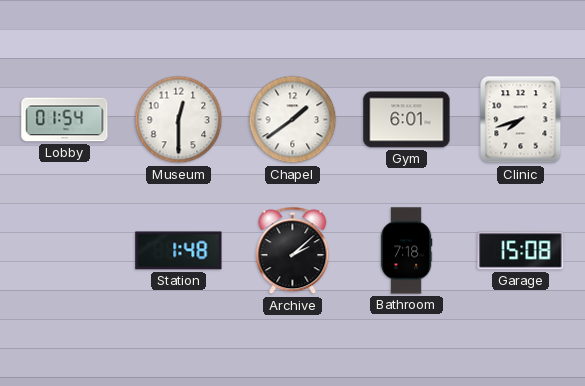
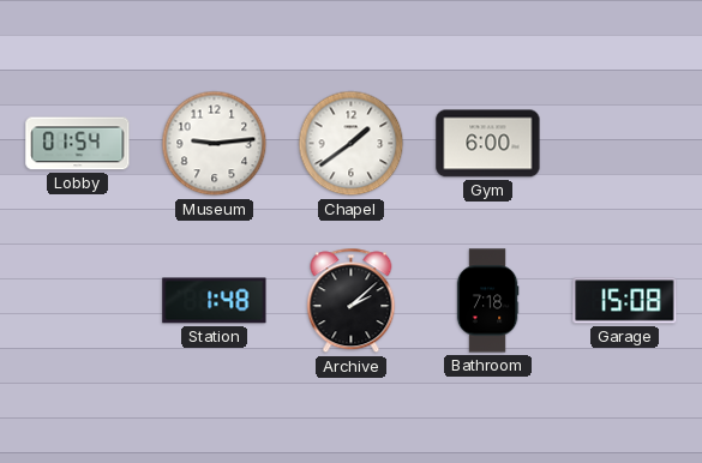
Museum: 12:30 -> 9:14 (215, 144)
Gym: 6:01 -> 6:00 (488, 144)
Clinic: 7:42 -> none (521, 120)
